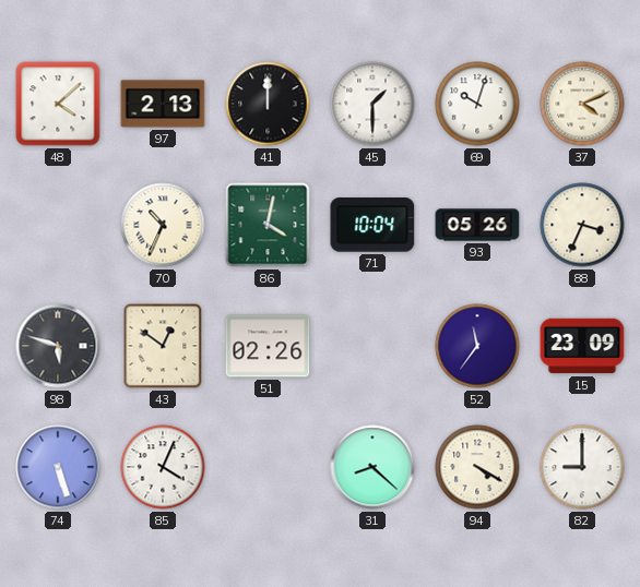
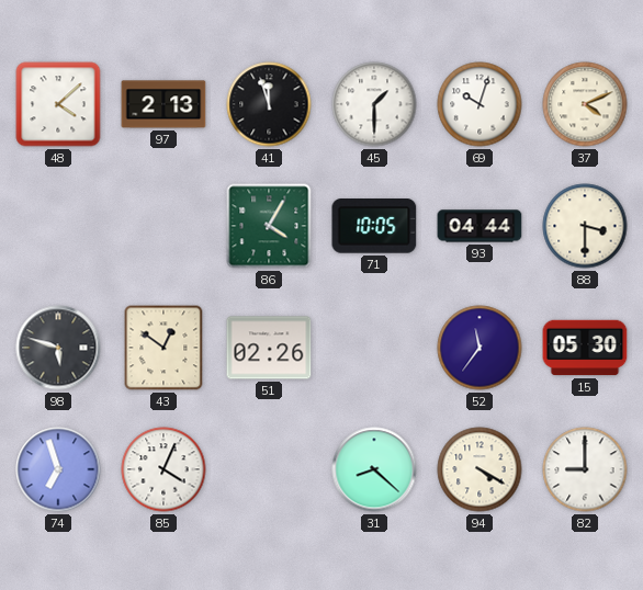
41: 12:00 -> 11:57 (269, 104)
70: 10:34 -> none (163, 225)
86: 4:02 -> 4:05 (269, 226)
71: 10:04 -> 10:05 (374, 227)
93: 05:26 -> 04:44 (480, 226)
88: 3:34 -> 3:30 (585, 226)
15: 23:09 -> 05:30 (585, 348)
74: 5:27 -> 6:57 (58, 469)
